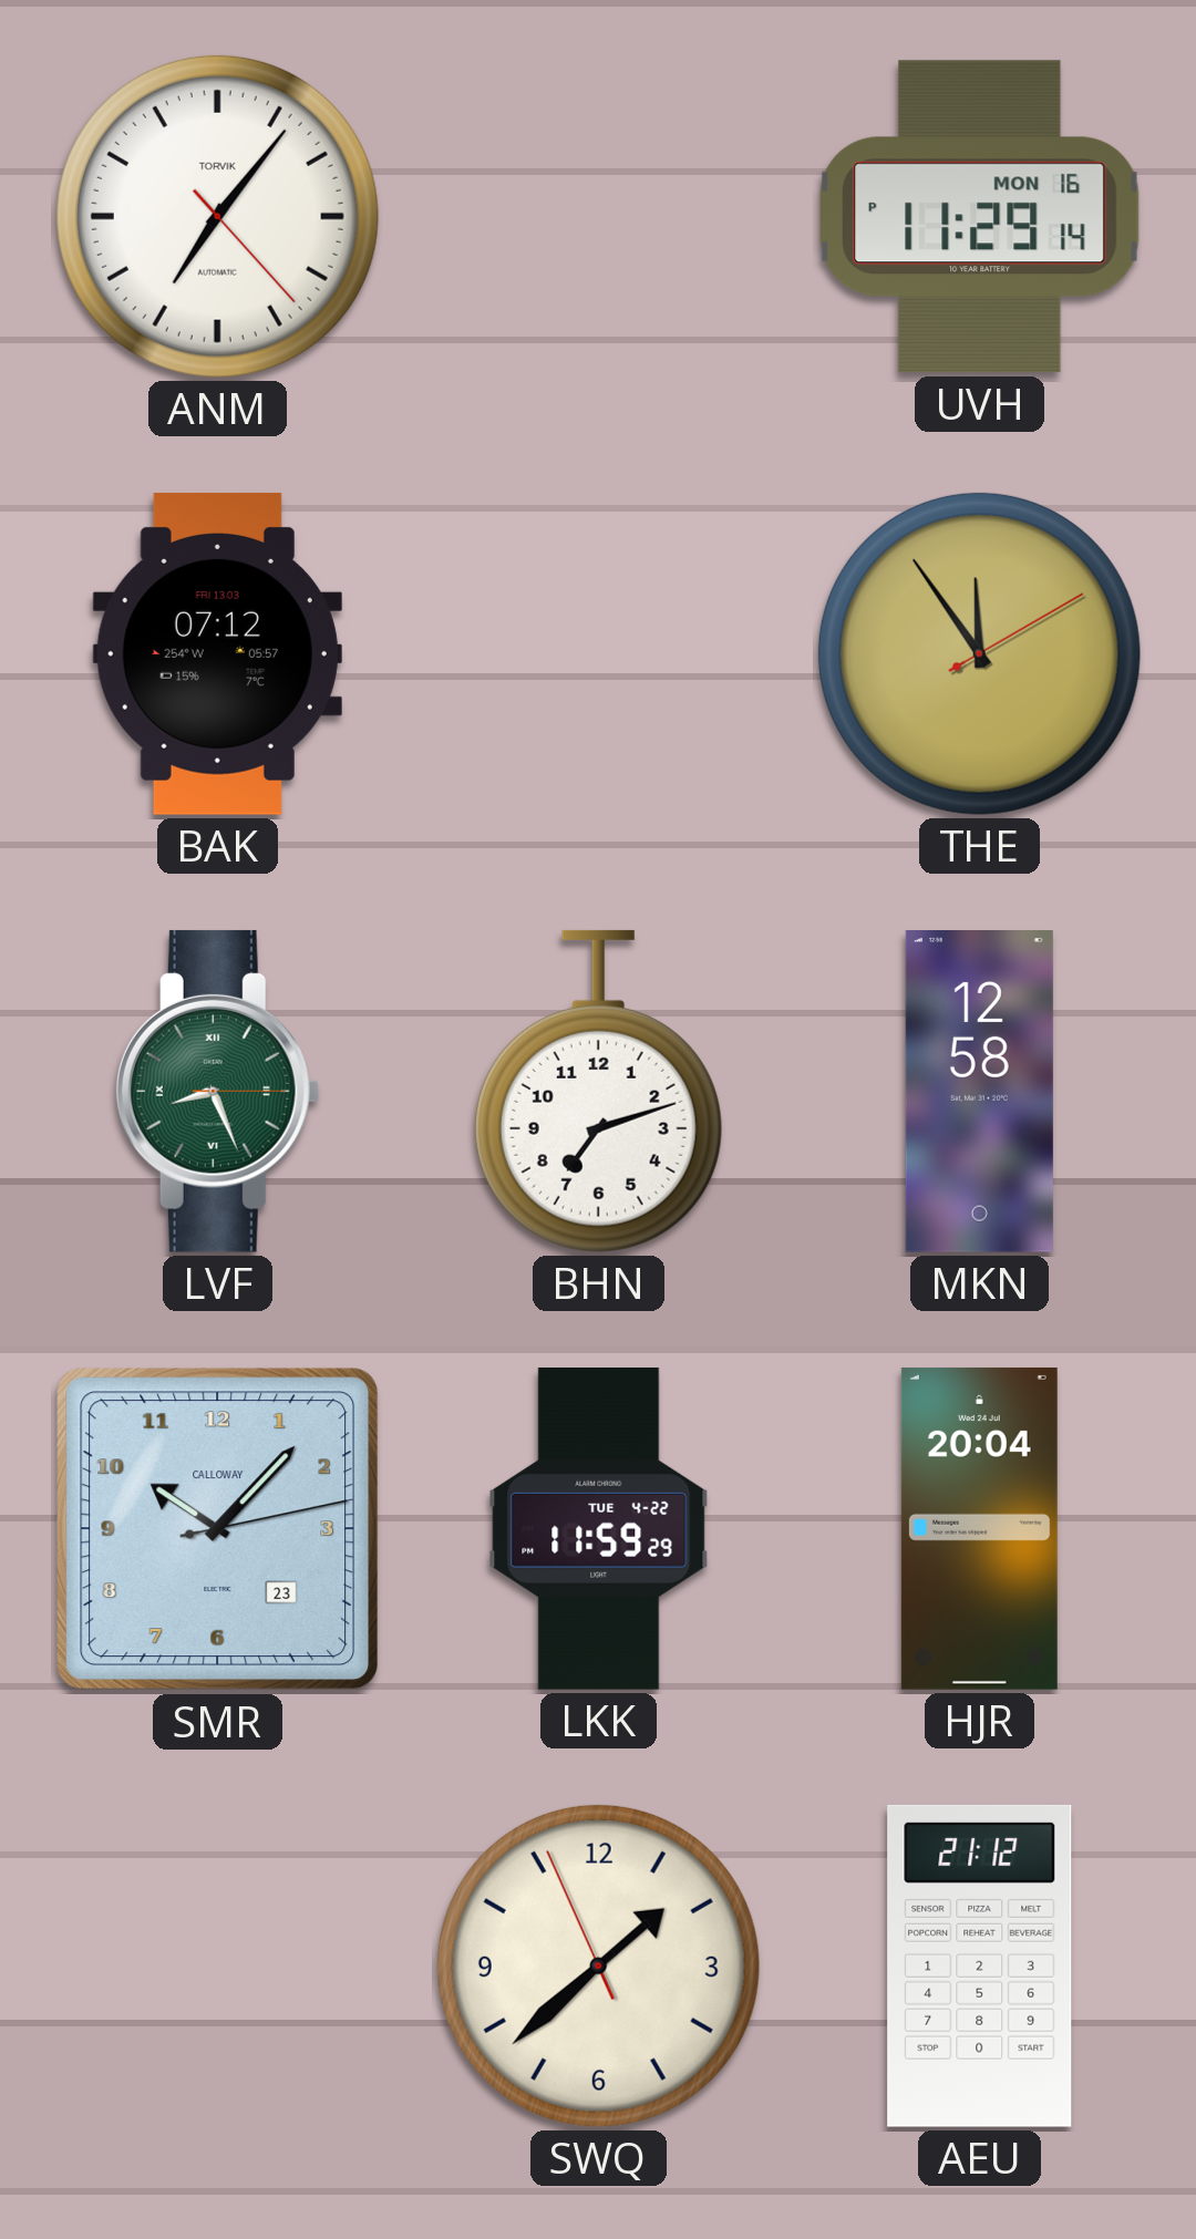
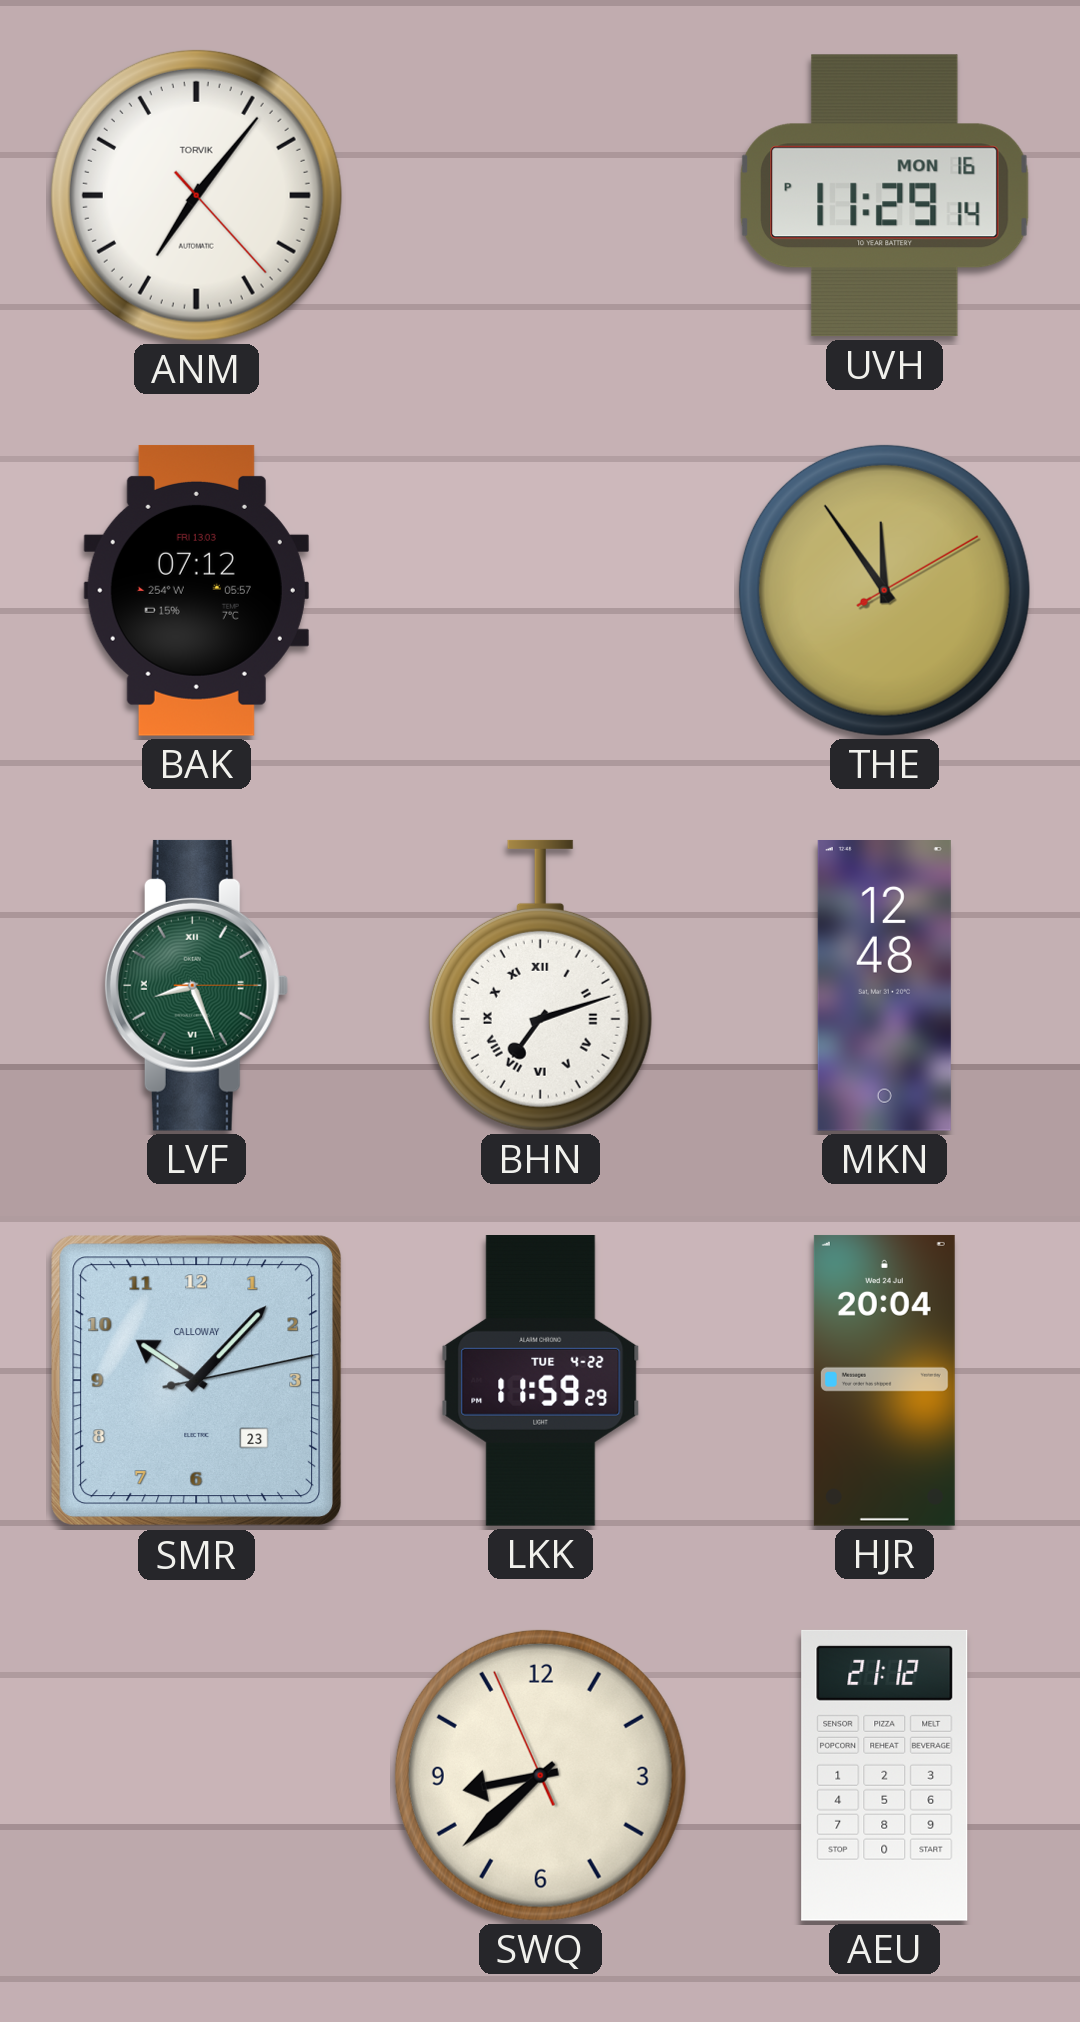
BHN numerals: Arabic -> Roman (540, 985)
MKN: 12:58 -> 12:48 (884, 986)
SWQ: 1:37 -> 8:37 (540, 1775)
